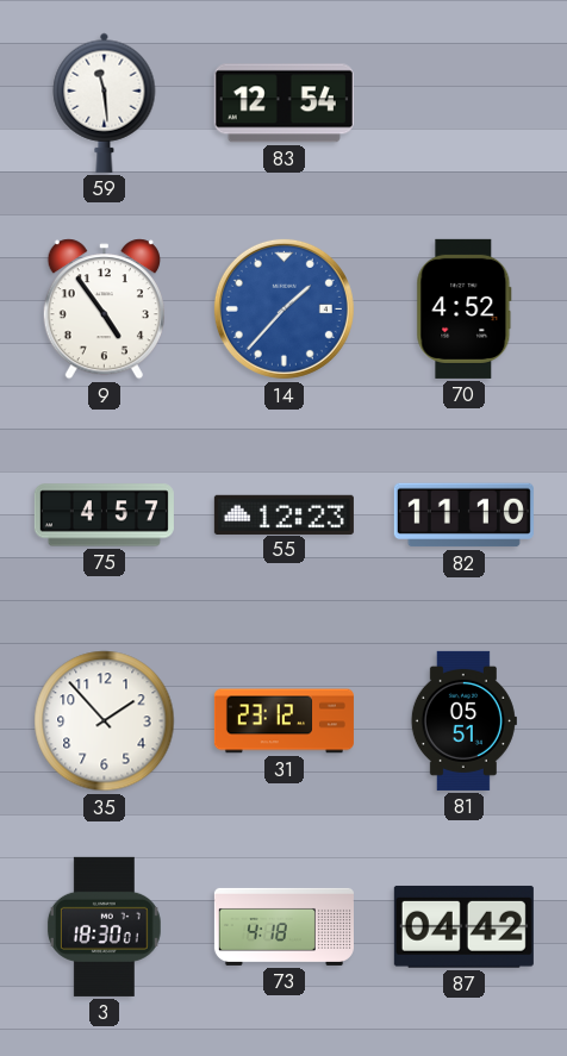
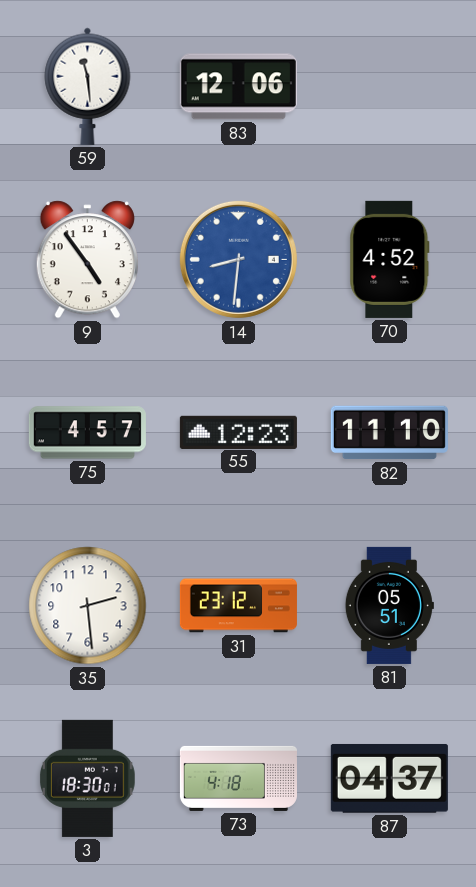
83: 12:54 -> 12:06 (238, 87)
14: 1:37 -> 8:31 (238, 259)
35: 1:53 -> 2:29 (88, 606)
87: 04:42 -> 04:37 (389, 778)
